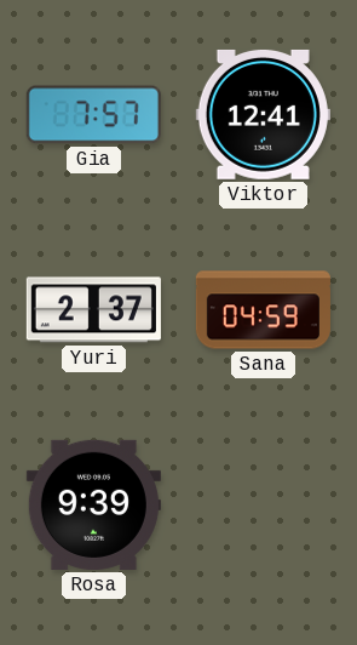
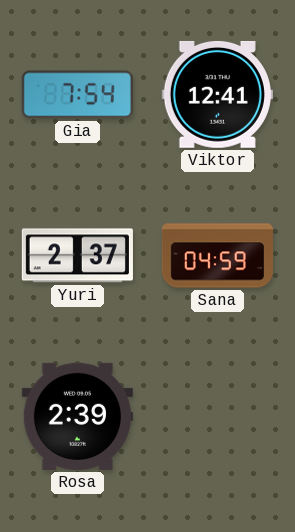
Gia: 7:57 -> 7:54 (77, 95)
Rosa: 9:39 -> 2:39 (77, 416)
